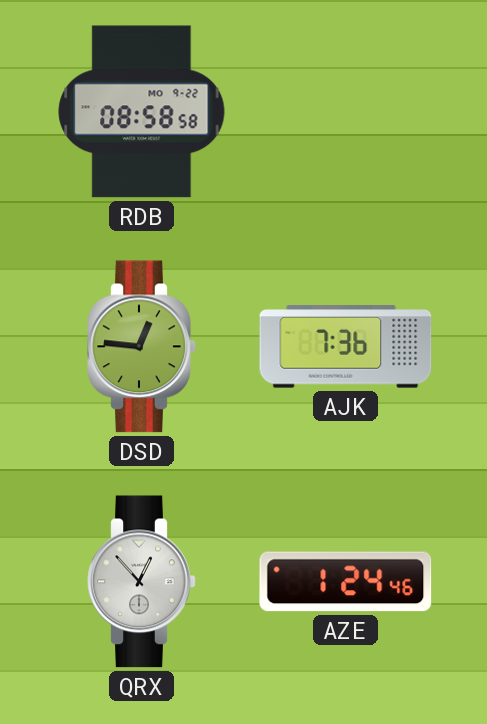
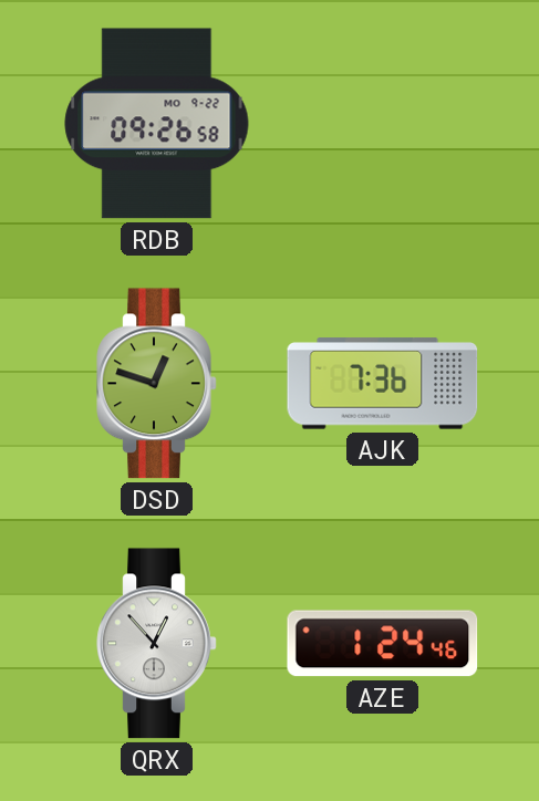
RDB: 08:58 -> 09:26 (157, 124)
DSD: 12:46 -> 12:48 (157, 384)
